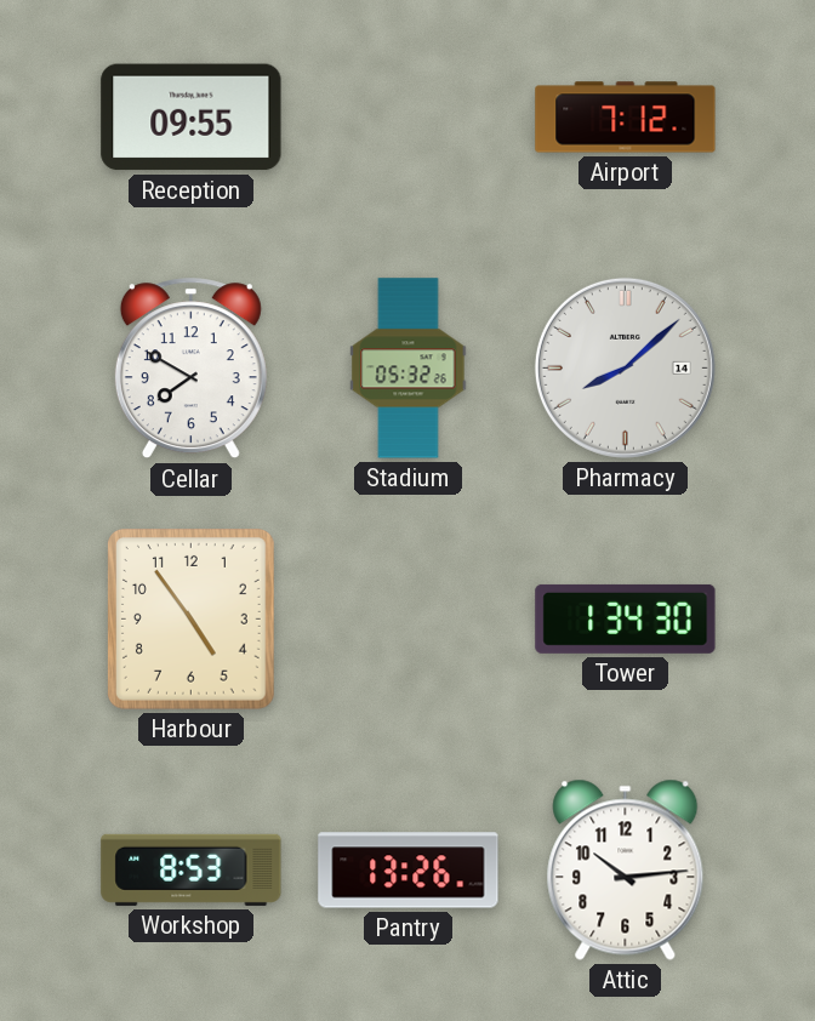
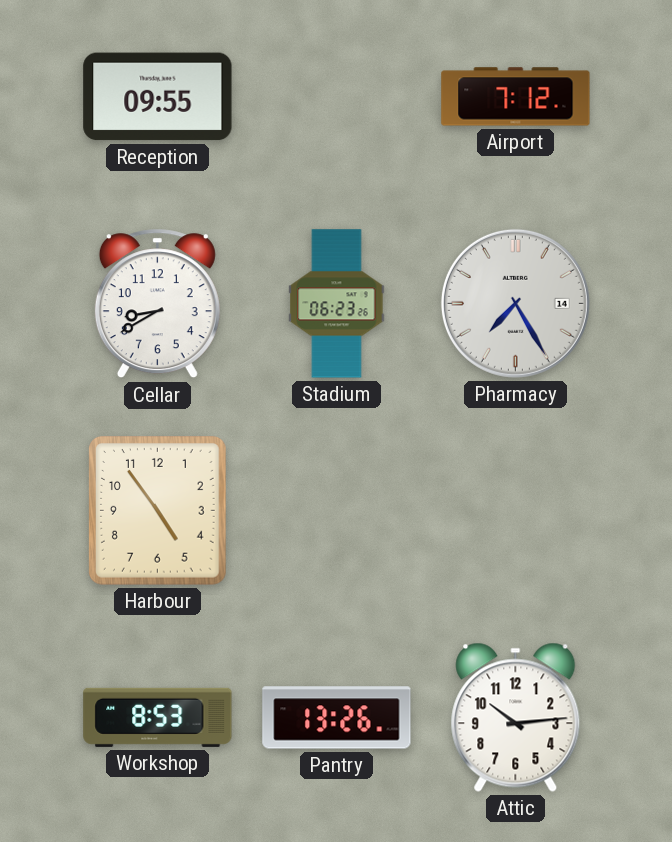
Cellar: 7:50 -> 8:40 (157, 304)
Stadium: 05:32 -> 06:23 (337, 304)
Pharmacy: 8:08 -> 7:25 (515, 303)
Tower: 1:34 -> none (626, 618)
